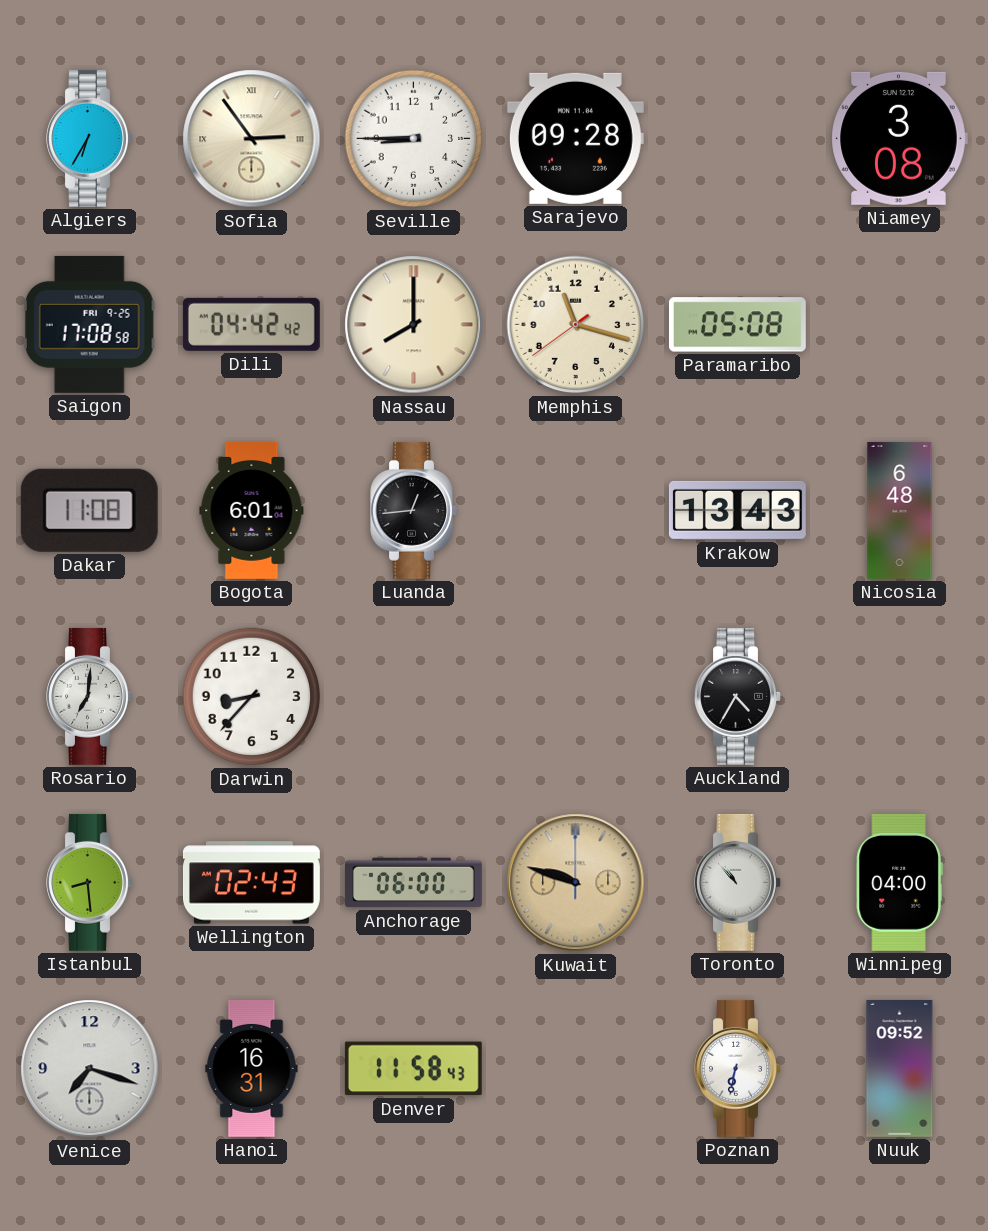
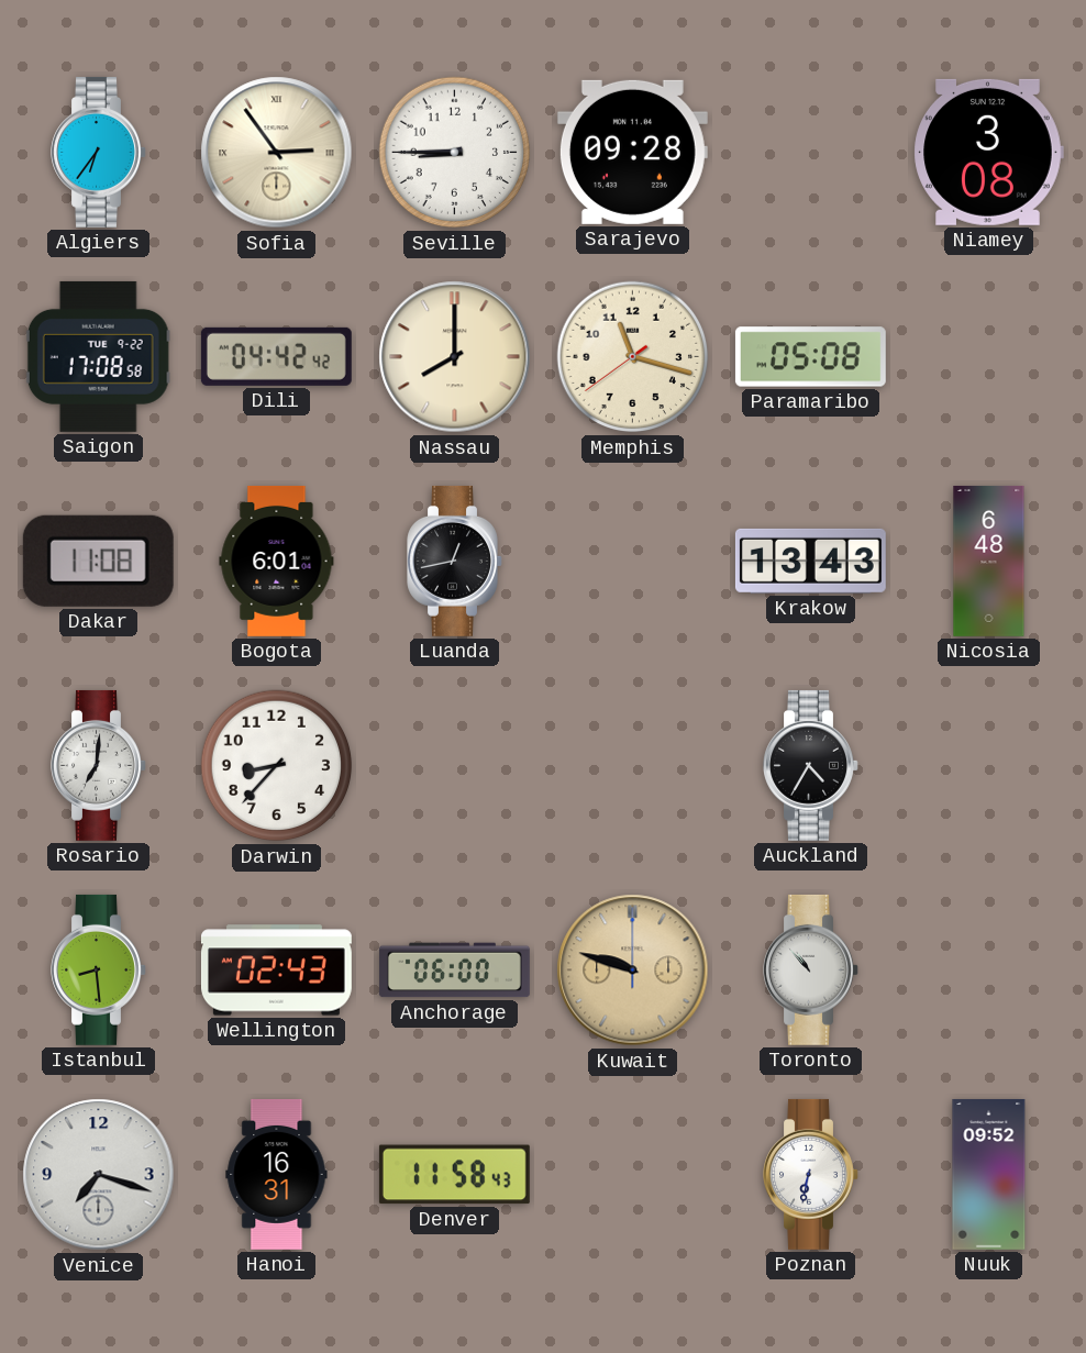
Algiers: 6:35 -> 6:36 (99, 152)
Saigon date: FRI 9-25 -> TUE 9-22 (98, 356)
Luanda: 12:44 -> 12:43 (455, 561)
Winnipeg: 04:00 -> none (899, 882)
